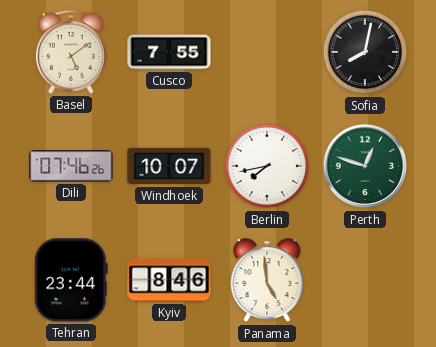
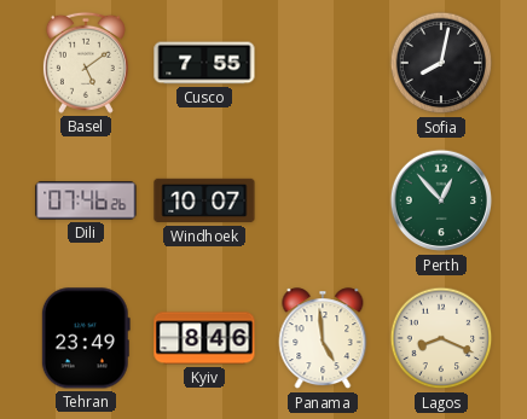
Berlin: 7:43 -> none (267, 166)
Perth: 12:48 -> 12:53 (441, 200)
Tehran: 23:44 -> 23:49 (86, 338)
Lagos: none -> 8:19 (441, 338)
